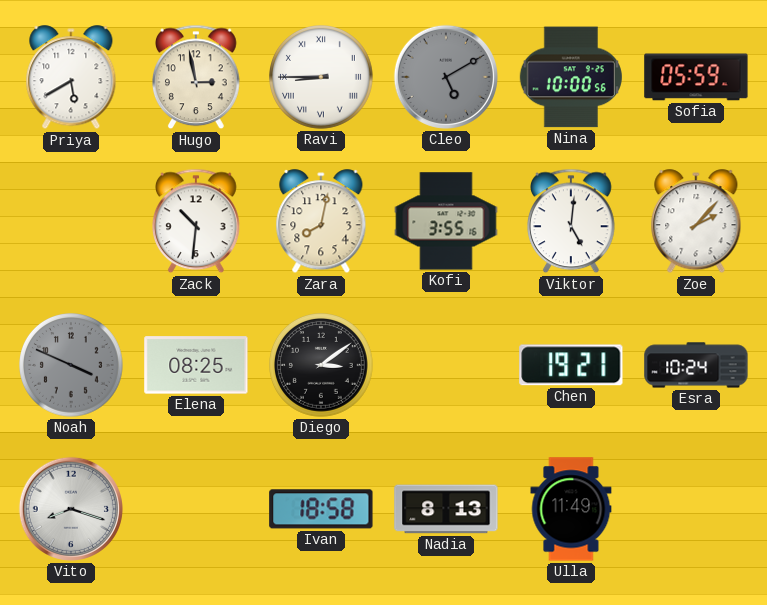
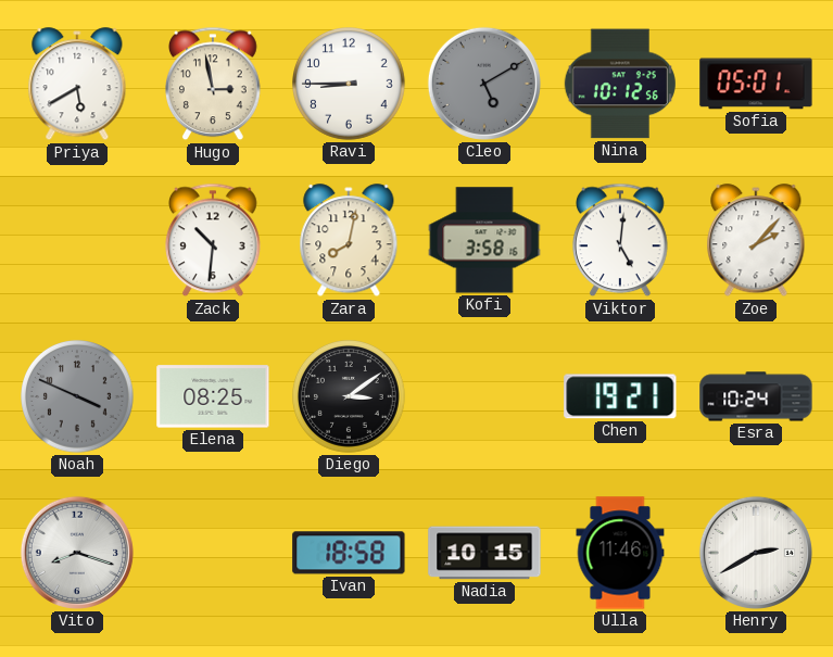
Ravi numerals: Roman -> Arabic (350, 85)
Nina: 10:00 -> 10:12 (620, 84)
Sofia: 05:59 -> 05:01 (756, 84)
Kofi: 3:55 -> 3:58 (484, 240)
Nadia: 8:13 -> 10:15 (484, 553)
Ulla: 11:49 -> 11:46 (620, 553)
Henry: none -> 2:40 (756, 553)
